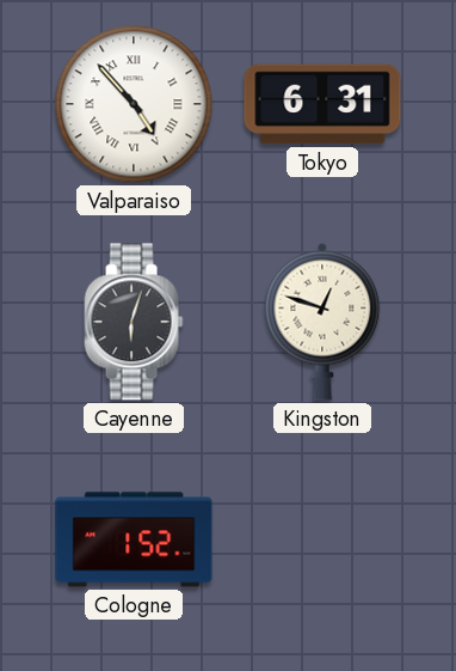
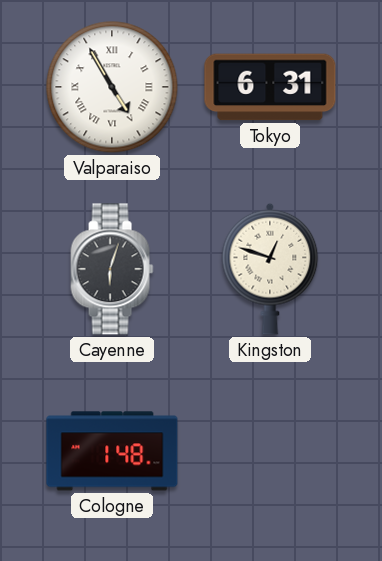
Valparaiso: 4:53 -> 4:55 (112, 87)
Cologne: 1:52 -> 1:48 (112, 451)
